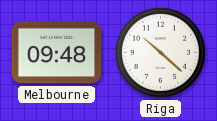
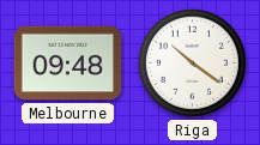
Riga: 10:22 -> 10:21 (192, 62)
